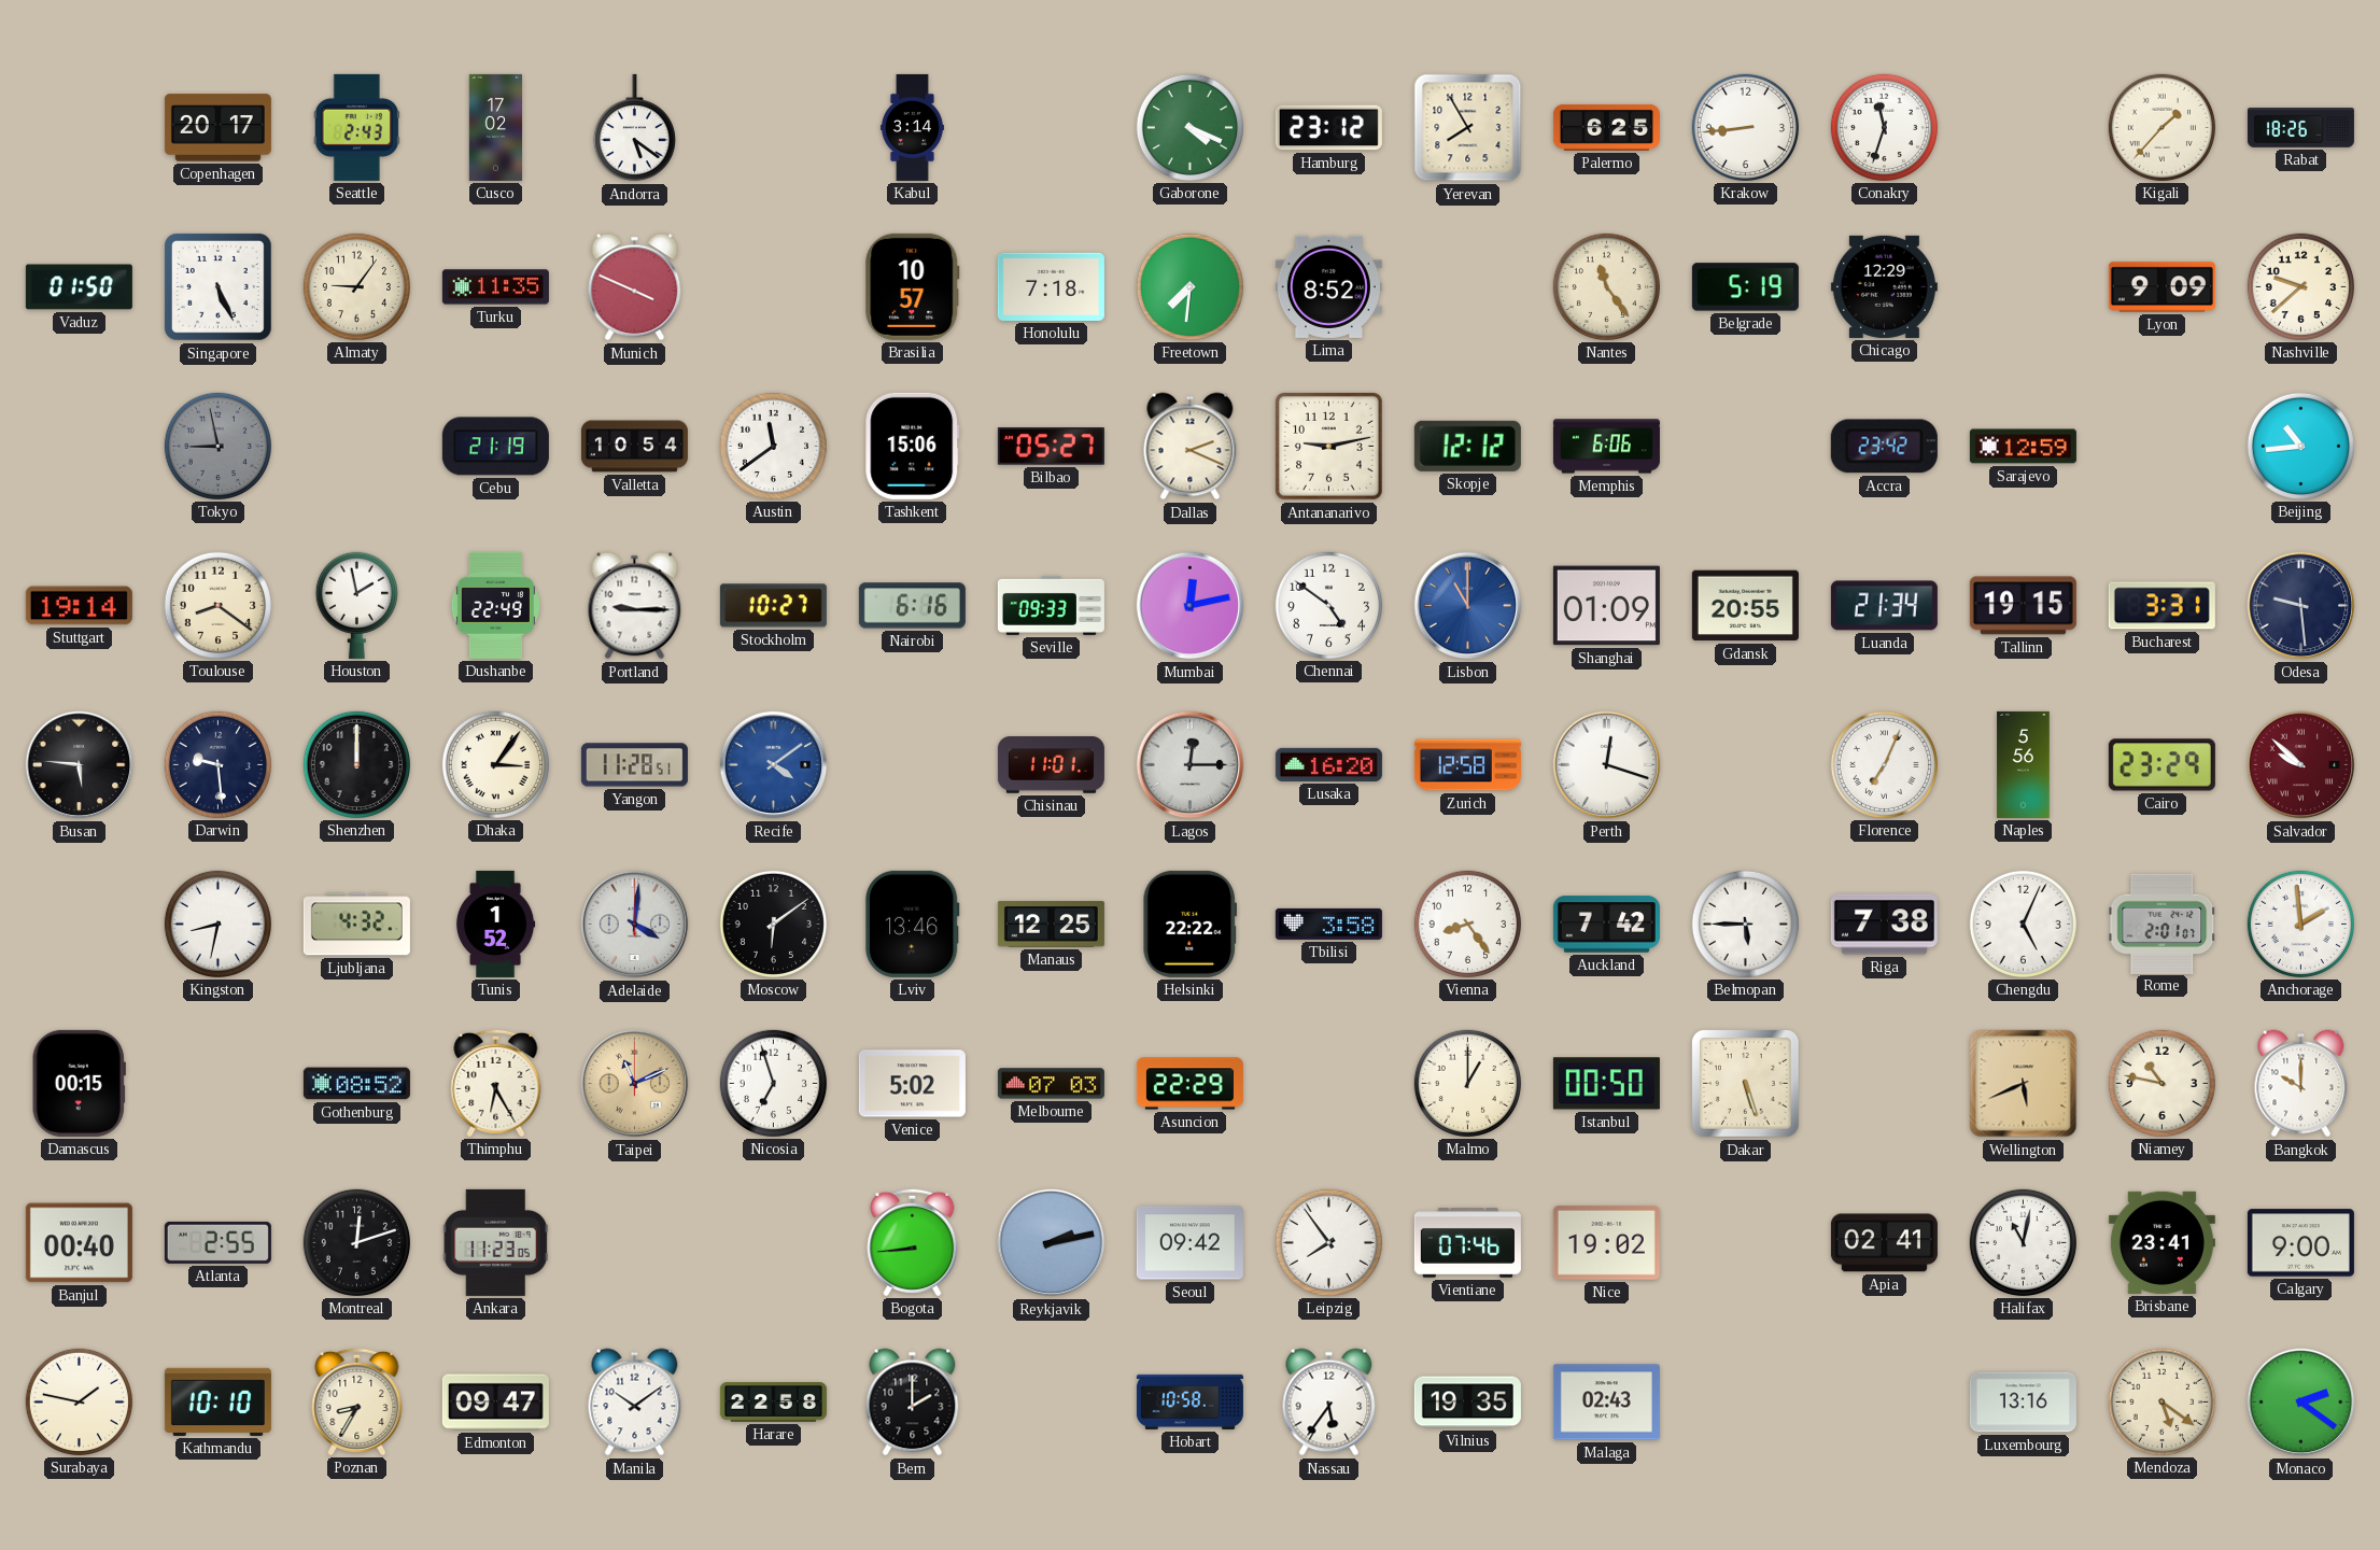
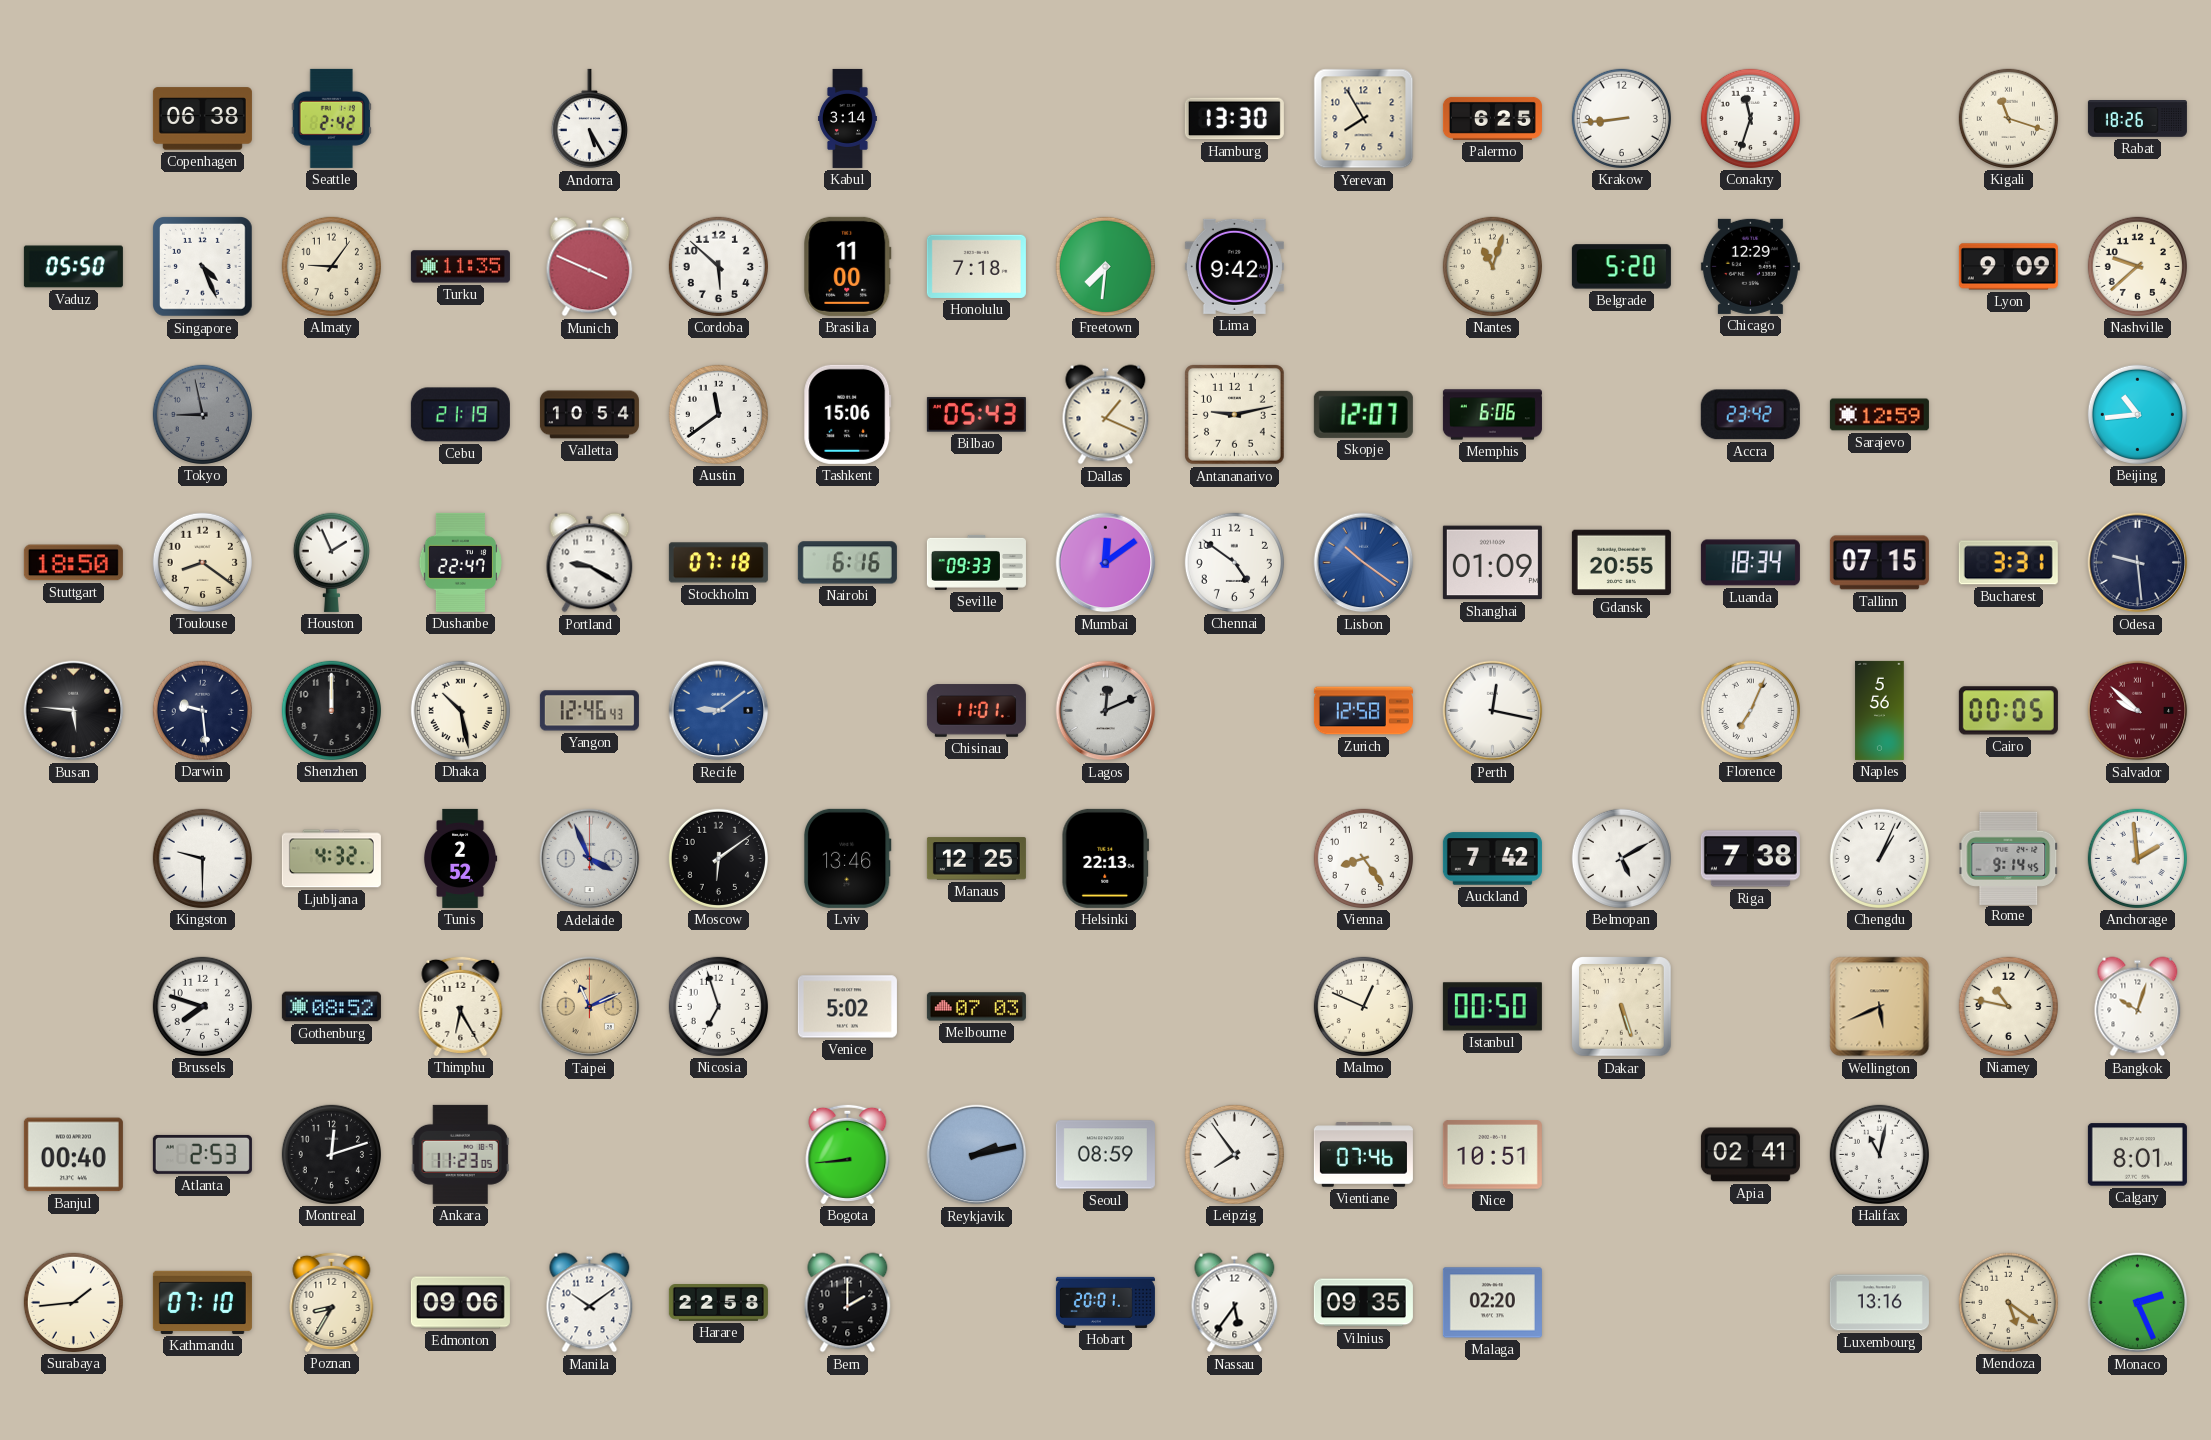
Copenhagen: 20:17 -> 06:38 (202, 119)
Seattle: 2:43 -> 2:42 (331, 118)
Cusco: 17:02 -> none (495, 127)
Andorra: 5:21 -> 5:25 (589, 119)
Gaborone: 4:19 -> none (1189, 127)
Hamburg: 23:12 -> 13:30 (1234, 119)
Kigali: 1:37 -> 11:18 (2008, 118)
Vaduz: 01:50 -> 05:50 (73, 267)
Singapore: 5:26 -> 4:26 (203, 267)
Cordoba: none -> 5:52 (718, 266)
Brasilia: 10:57 -> 11:00 (848, 266)
Lima: 8:52 -> 9:42 (1234, 266)
Nantes: 11:24 -> 11:03 (1492, 266)
Belgrade: 5:19 -> 5:20 (1621, 267)
Bilbao: 05:27 -> 05:43 (976, 415)
Dallas: 2:19 -> 1:19 (1106, 415)
Skopje: 12:12 -> 12:07 (1363, 414)
Stuttgart: 19:14 -> 18:50 (73, 563)
Houston: 1:58 -> 1:56 (331, 562)
Dushanbe: 22:49 -> 22:47 (460, 562)
Portland: 9:15 -> 9:20 (590, 563)
Stockholm: 10:27 -> 07:18 (718, 563)
Mumbai: 12:13 -> 12:09 (1106, 563)
Lisbon: 11:00 -> 10:21 (1364, 563)
Luanda: 21:34 -> 18:34 (1750, 563)
Tallinn: 19:15 -> 07:15 (1879, 563)
Dhaka: 3:06 -> 10:28 (460, 710)
Yangon: 11:28 -> 12:46 (589, 711)
Recife: 4:09 -> 9:09 (719, 711)
Lagos: 12:15 -> 12:11 (1106, 711)
Lusaka: 16:20 -> none (1328, 764)
Perth: 12:18 -> 12:17 (1493, 711)
Cairo: 23:29 -> 00:05 (2008, 711)
Kingston: 8:32 -> 9:30 (202, 858)
Tunis: 1:52 -> 2:52 (460, 858)
Adelaide: 4:01 -> 3:56 (590, 859)
Helsinki: 22:22 -> 22:13 (1105, 858)
Tbilisi: 3:58 -> none (1328, 924)
Belmopan: 5:45 -> 5:10 (1621, 858)
Chengdu: 5:04 -> 1:04 (1879, 858)
Rome: 2:01 -> 9:14 (2009, 858)
Damascus: 00:15 -> none (79, 1083)
Brussels: none -> 7:48 (202, 1006)
Asuncion: 22:29 -> none (1189, 1084)
Malmo: 1:00 -> 12:49 (1363, 1006)
Bangkok: 10:00 -> 10:03 (2138, 1007)
Atlanta: 2:55 -> 2:53 (202, 1154)
Seoul: 09:42 -> 08:59 (1105, 1155)
Nice: 19:02 -> 10:51 (1492, 1155)
Brisbane: 23:41 -> none (2161, 1242)
Calgary: 9:00 -> 8:01 (2137, 1155)
Surabaya: 1:47 -> 1:44 (73, 1302)
Kathmandu: 10:10 -> 07:10 (202, 1302)
Edmonton: 09:47 -> 09:06 (460, 1303)
Hobart: 10:58 -> 20:01 (1105, 1302)
Vilnius: 19:35 -> 09:35 (1363, 1303)
Malaga: 02:43 -> 02:20 (1492, 1303)
Monaco: 2:21 -> 2:26 (2138, 1303)
